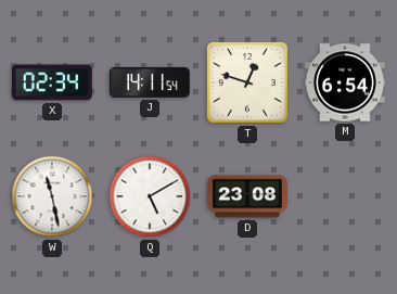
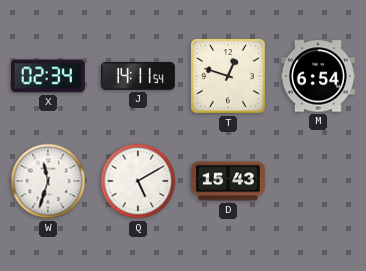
W: 11:28 -> 11:33 (48, 181)
D: 23:08 -> 15:43 (228, 181)
